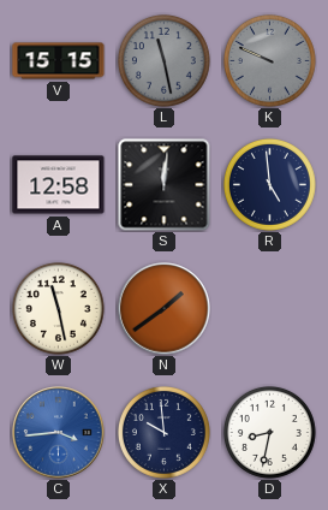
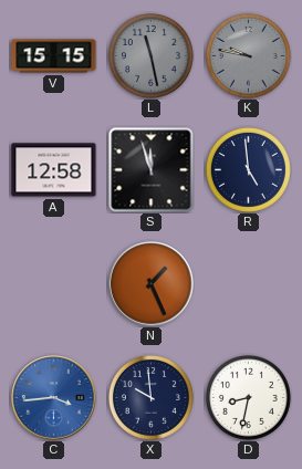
K: 9:49 -> 9:47 (248, 55)
S: 12:01 -> 11:57 (152, 170)
W: 11:28 -> none (58, 308)
N: 1:39 -> 1:26 (152, 284)
